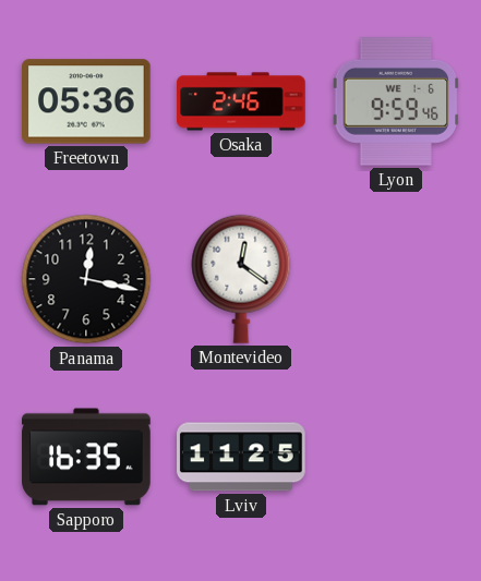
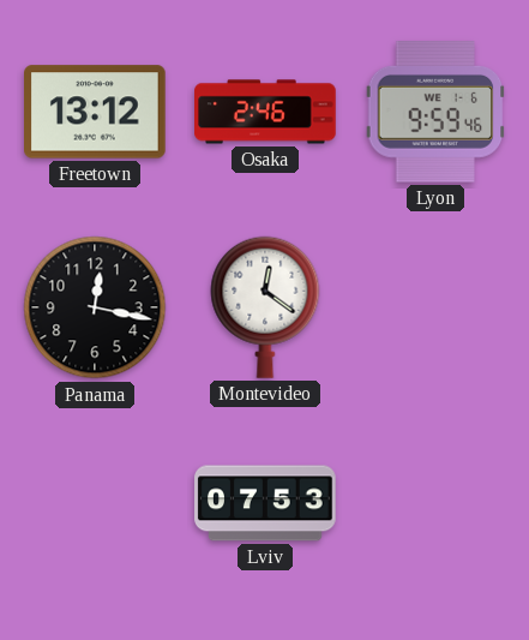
Freetown: 05:36 -> 13:12 (96, 112)
Sapporo: 16:35 -> none (86, 457)
Lviv: 11:25 -> 07:53 (265, 503)
